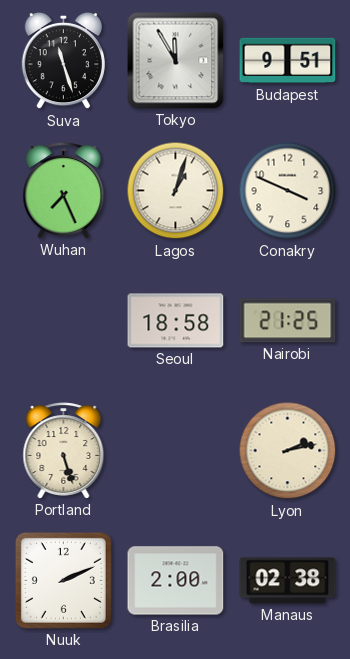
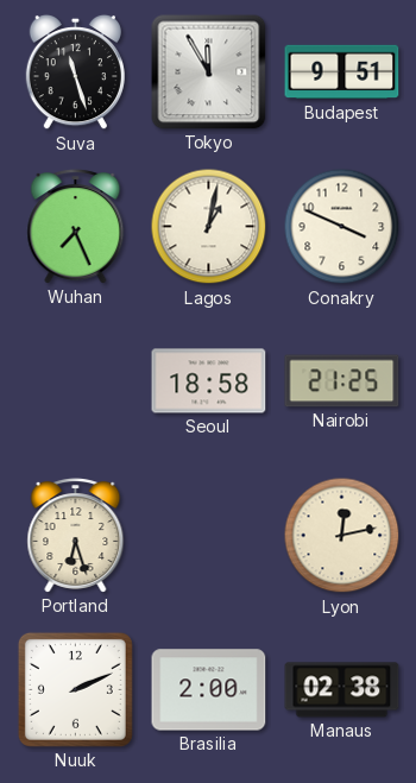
Lagos: 1:03 -> 1:02 (209, 227)
Portland: 5:27 -> 6:27 (76, 536)
Lyon: 2:13 -> 12:13 (342, 536)
